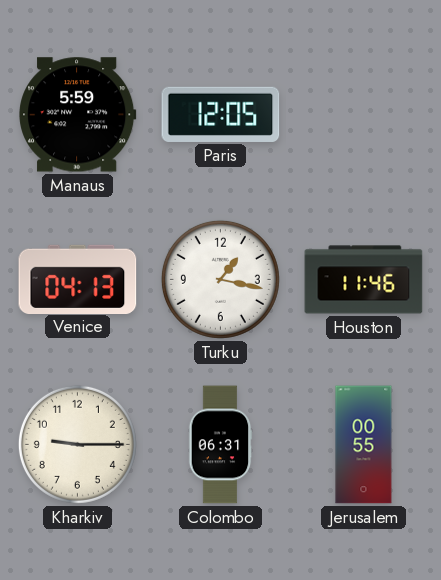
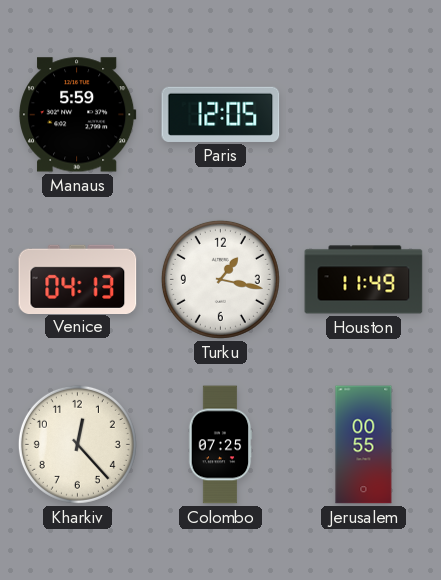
Houston: 11:46 -> 11:49 (364, 280)
Kharkiv: 9:15 -> 12:23 (77, 444)
Colombo: 06:31 -> 07:25 (220, 445)
